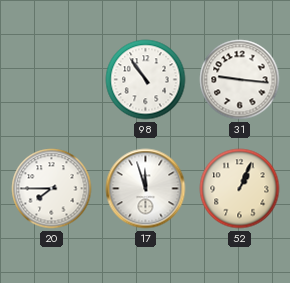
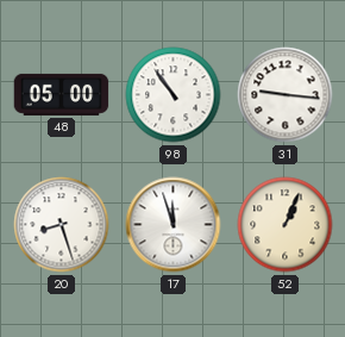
48: none -> 05:00 (62, 94)
20: 7:45 -> 8:27 (62, 225)
